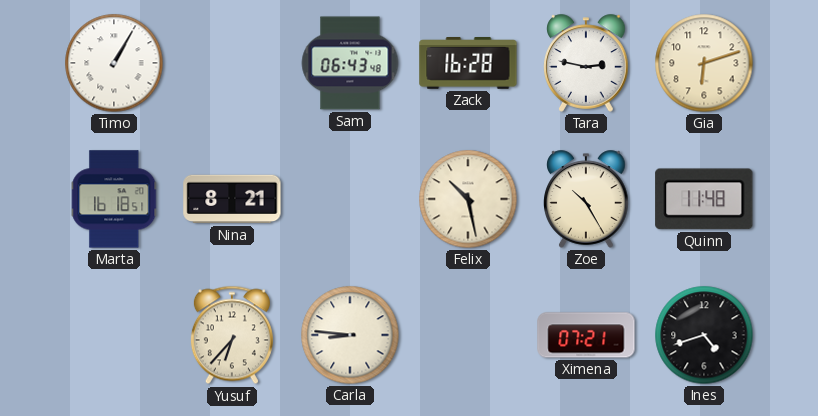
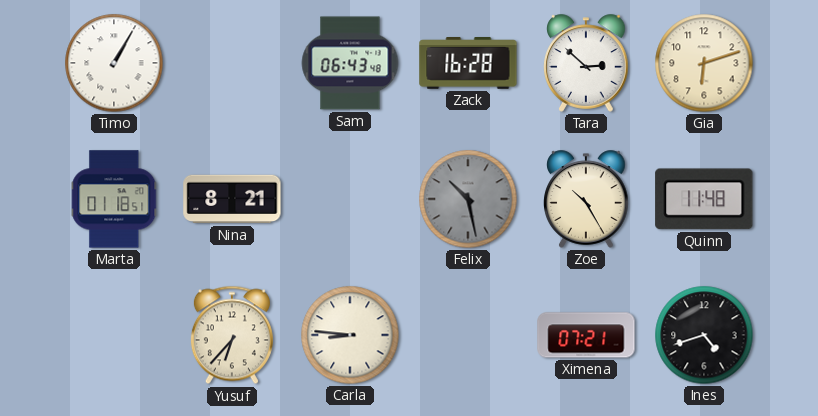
Tara: 2:47 -> 2:52 (586, 63)
Marta: 16:18 -> 01:18 (114, 199)
Felix dial: cream -> grey (468, 199)
